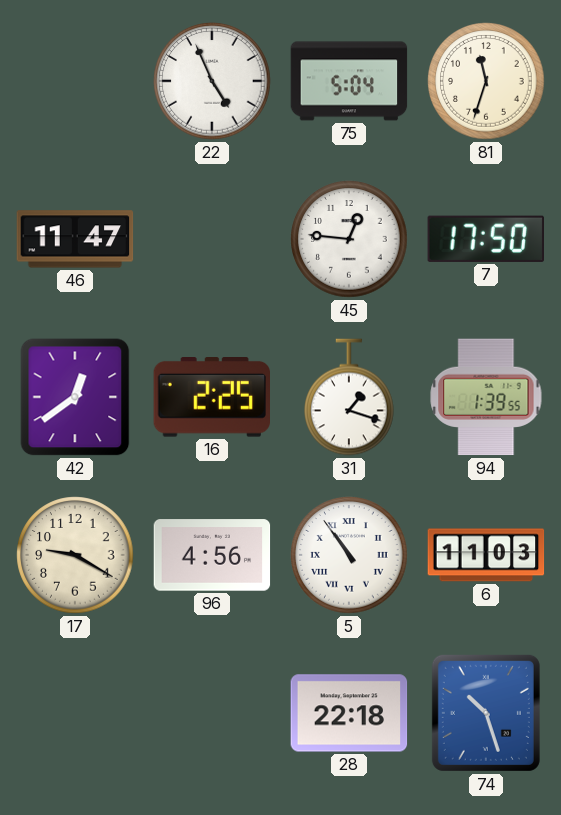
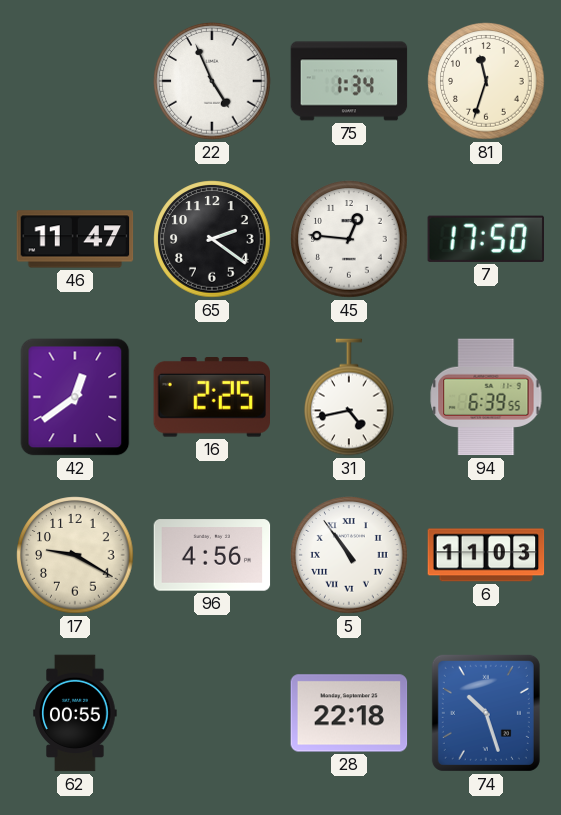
75: 5:04 -> 1:34 (349, 81)
65: none -> 2:21 (212, 239)
31: 1:18 -> 4:43 (350, 397)
94: 1:39 -> 6:39 (486, 397)
62: none -> 00:55 (75, 713)
